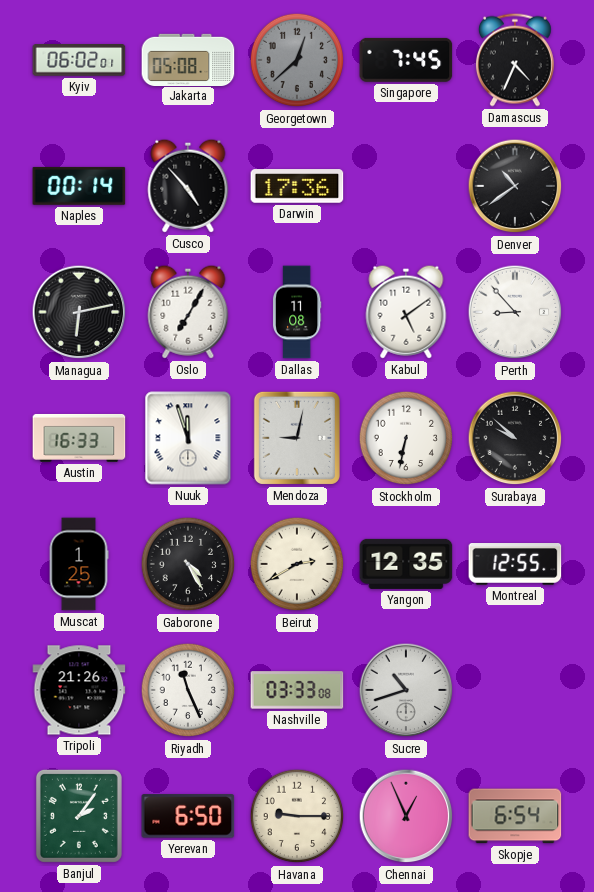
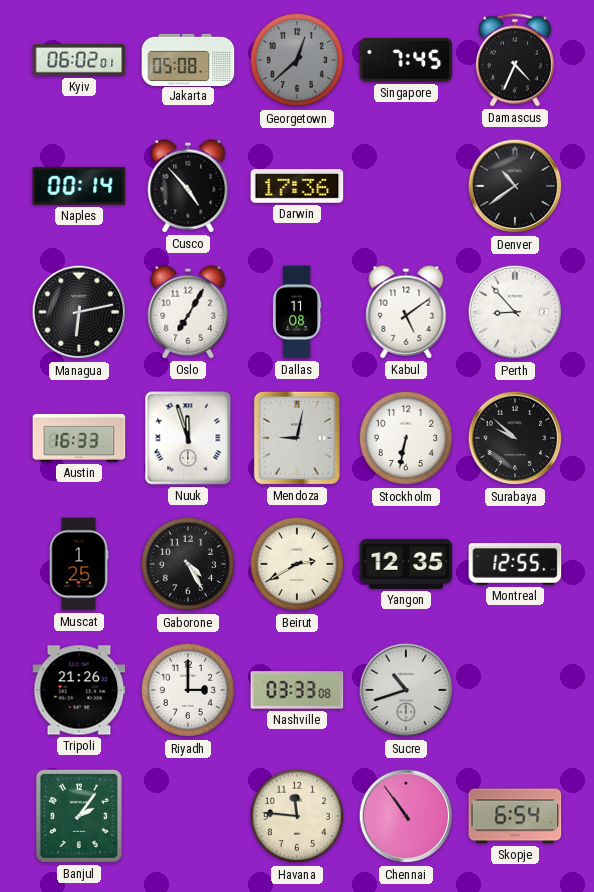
Riyadh: 11:26 -> 3:00 (188, 690)
Yerevan: 6:50 -> none (188, 816)
Havana: 9:15 -> 11:46 (297, 816)
Chennai: 12:56 -> 10:54 (406, 816)
